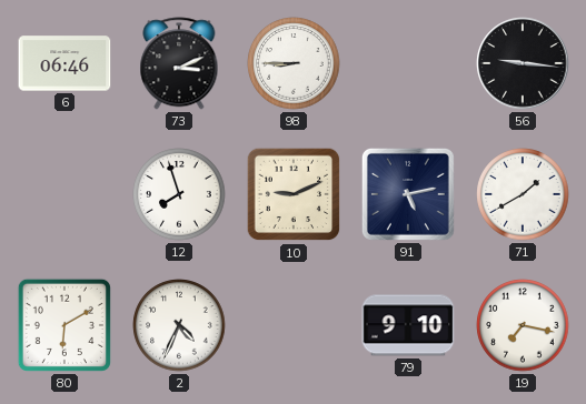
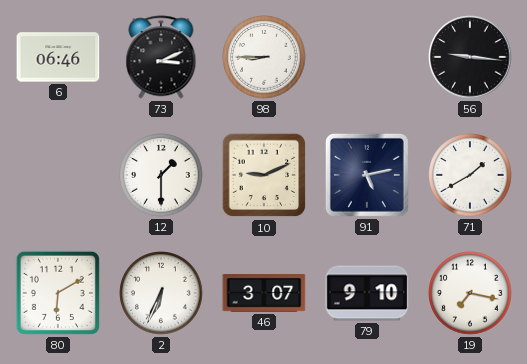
12: 7:57 -> 1:30 (161, 175)
2: 4:34 -> 6:34 (161, 293)
46: none -> 3:07 (264, 293)
